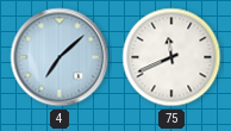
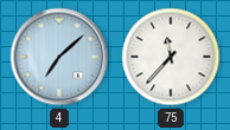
75: 11:41 -> 11:37 (171, 57)
